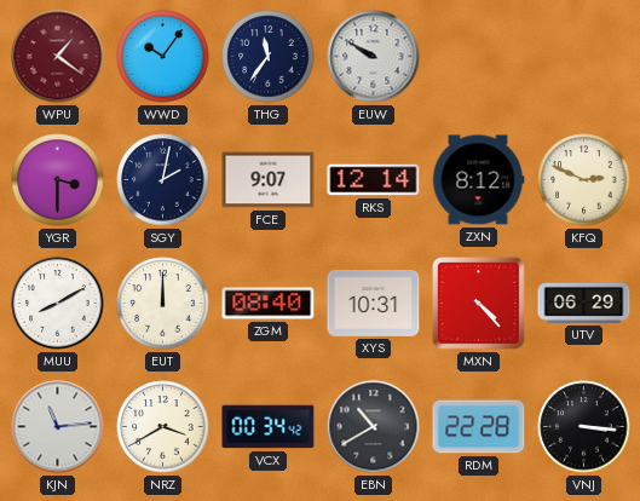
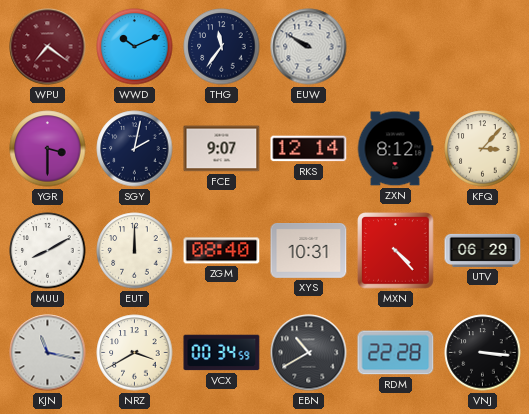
WPU: 1:21 -> 7:21 (48, 47)
WWD: 10:06 -> 10:11 (135, 47)
KFQ: 2:49 -> 3:07 (483, 149)
KJN: 11:14 -> 11:17 (48, 353)
VCX: 00:34:42 -> 00:34:59 (222, 353)
